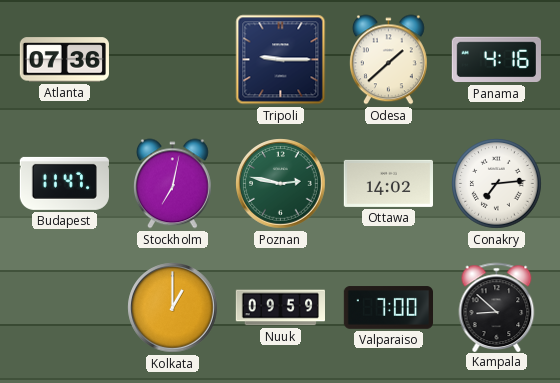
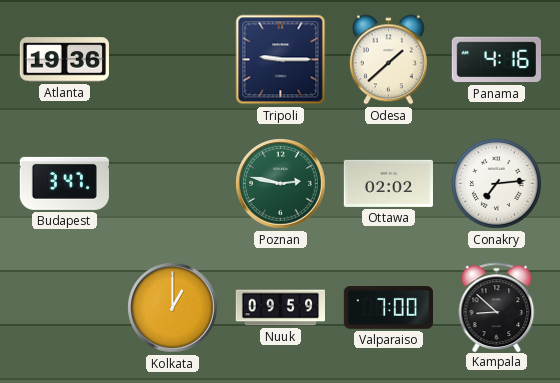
Atlanta: 07:36 -> 19:36 (64, 60)
Budapest: 11:47 -> 3:47 (64, 183)
Stockholm: 7:02 -> none (172, 184)
Ottawa: 14:02 -> 02:02 (388, 183)
